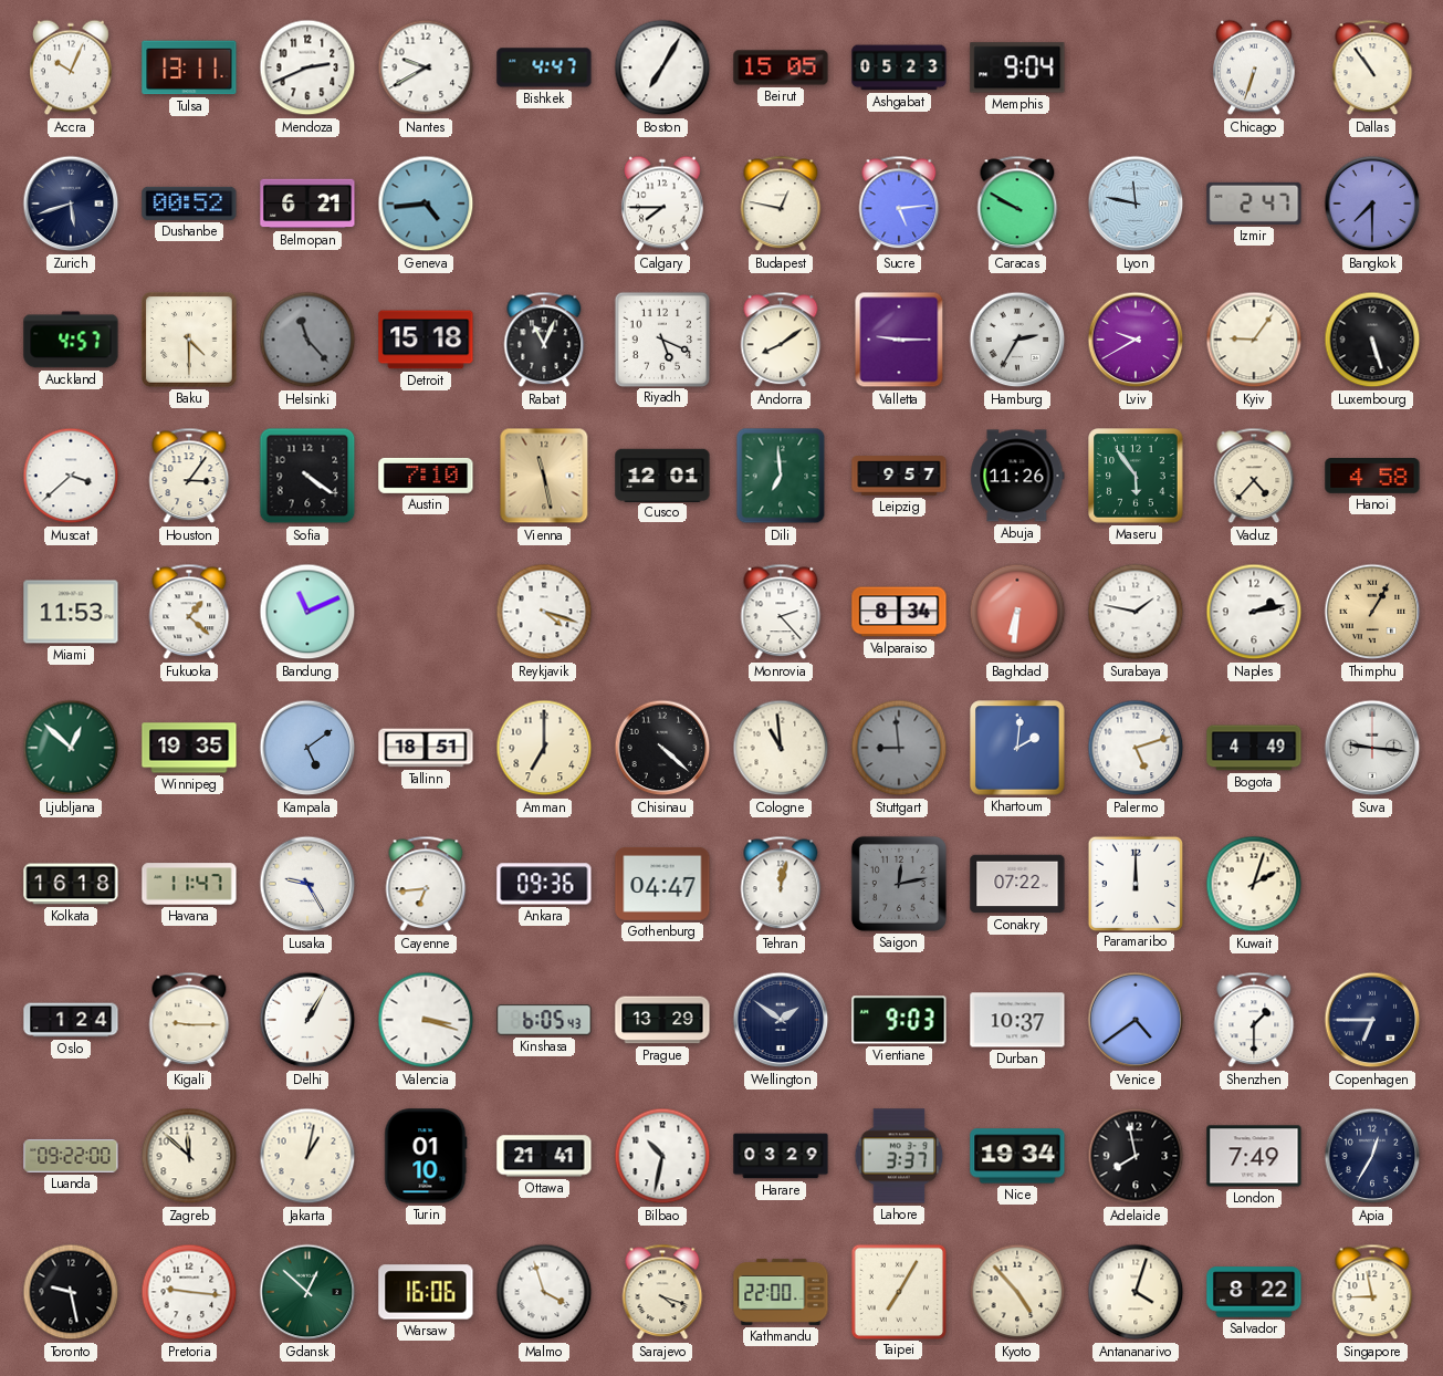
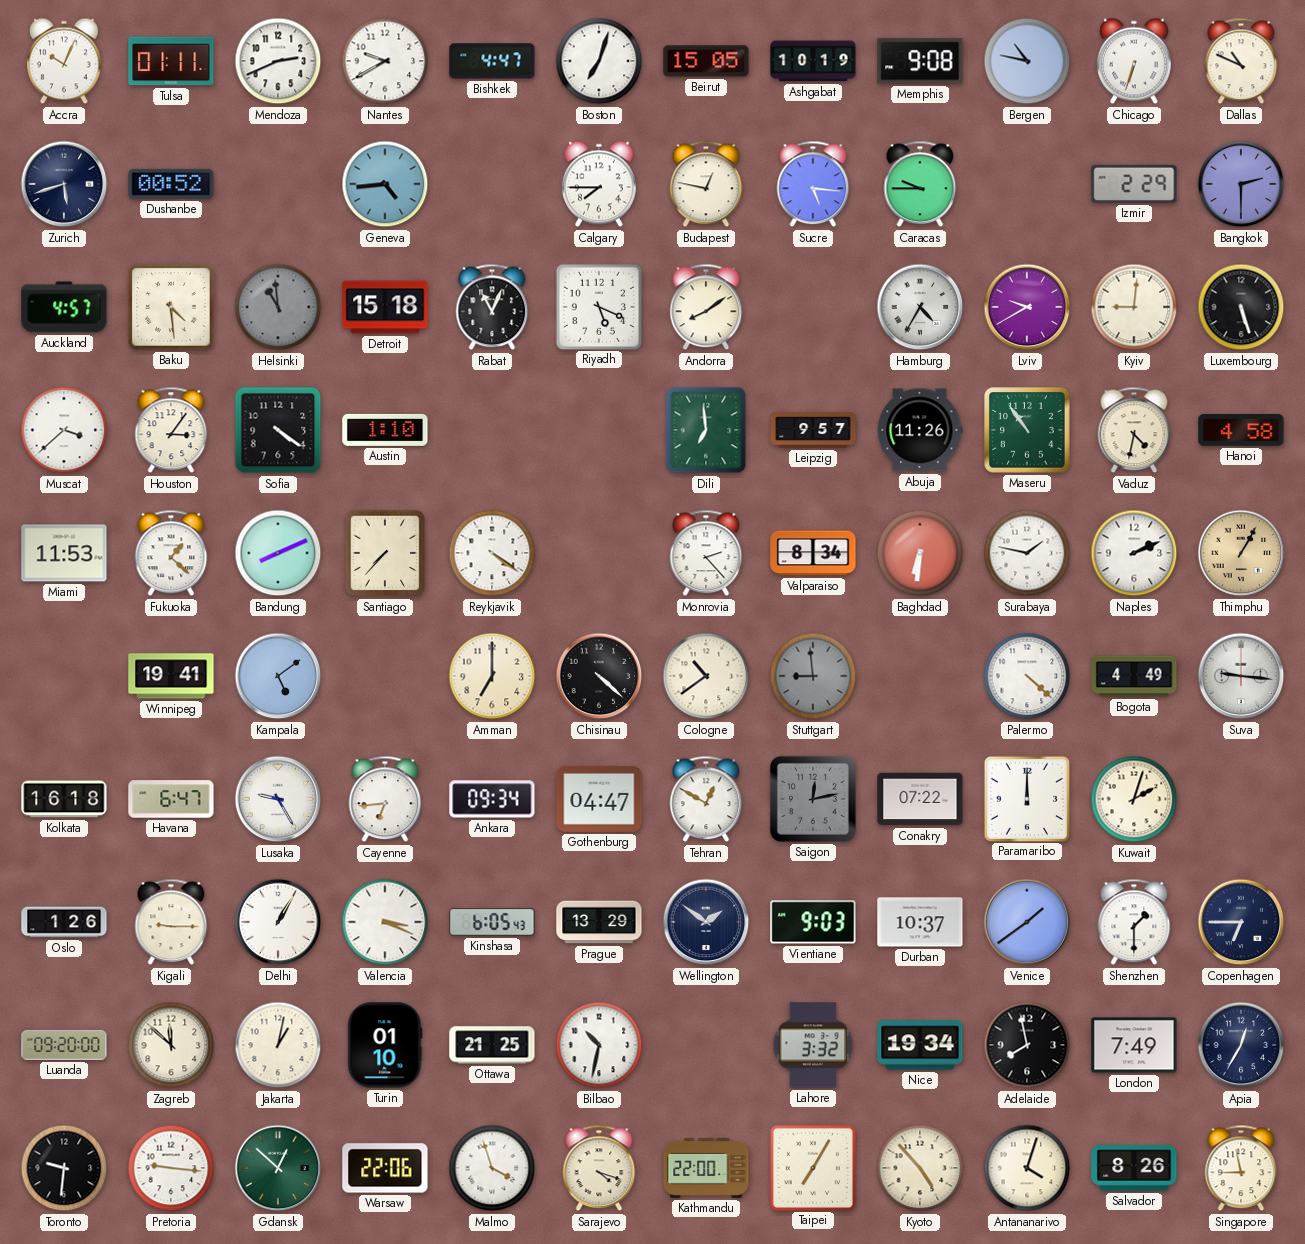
Tulsa: 13:11 -> 01:11 (171, 61)
Boston: 7:05 -> 7:03 (599, 61)
Ashgabat: 05:23 -> 10:19 (813, 61)
Memphis: 9:04 -> 9:08 (920, 61)
Bergen: none -> 10:47 (1027, 61)
Dallas: 10:54 -> 10:49 (1241, 61)
Belmopan: 6:21 -> none (307, 204)
Sucre: 5:14 -> 5:16 (813, 184)
Caracas: 9:50 -> 9:45 (920, 184)
Lyon: 11:47 -> none (1136, 204)
Izmir: 2:47 -> 2:29 (1134, 184)
Bangkok: 7:30 -> 2:30 (1241, 184)
Baku: 4:30 -> 4:29 (172, 308)
Helsinki: 11:23 -> 10:59 (278, 307)
Valletta: 9:15 -> none (899, 340)
Hamburg: 2:35 -> 4:35 (920, 307)
Kyiv: 9:06 -> 9:01 (1134, 307)
Austin: 7:10 -> 1:10 (385, 430)
Vienna: 11:28 -> none (544, 476)
Cusco: 12:01 -> none (662, 475)
Maseru: 5:54 -> 10:54 (1027, 430)
Vaduz: 4:37 -> 4:32 (1134, 430)
Bandung: 11:11 -> 8:11 (278, 553)
Santiago: none -> 7:37 (385, 553)
Reykjavik: 4:18 -> 4:21 (492, 553)
Naples: 2:13 -> 2:11 (1134, 553)
Ljubljana: 12:52 -> none (71, 748)
Winnipeg: 19:35 -> 19:41 (171, 676)
Tallinn: 18:51 -> none (426, 748)
Cologne: 10:59 -> 10:39 (706, 676)
Khartoum: 2:01 -> none (1017, 748)
Palermo: 5:12 -> 4:22 (1027, 676)
Havana: 11:47 -> 6:47 (171, 799)
Ankara: 09:36 -> 09:34 (492, 799)
Tehran: 12:02 -> 12:50 (706, 799)
Oslo: 1:24 -> 1:26 (64, 922)
Valencia: 3:18 -> 3:19 (385, 922)
Venice: 4:39 -> 1:39 (1027, 922)
Luanda: 09:22 -> 09:20 (64, 1045)
Ottawa: 21:41 -> 21:25 (492, 1045)
Harare: 03:29 -> none (781, 1156)
Lahore: 3:37 -> 3:32 (813, 1045)
Toronto: 9:28 -> 9:31 (64, 1168)
Warsaw: 16:06 -> 22:06 (385, 1168)
Salvador: 8:22 -> 8:26 (1134, 1168)
